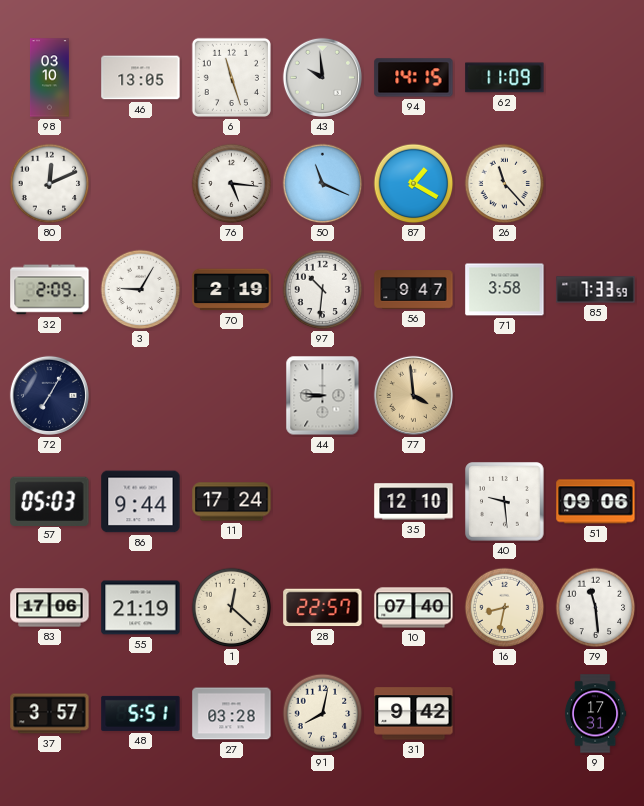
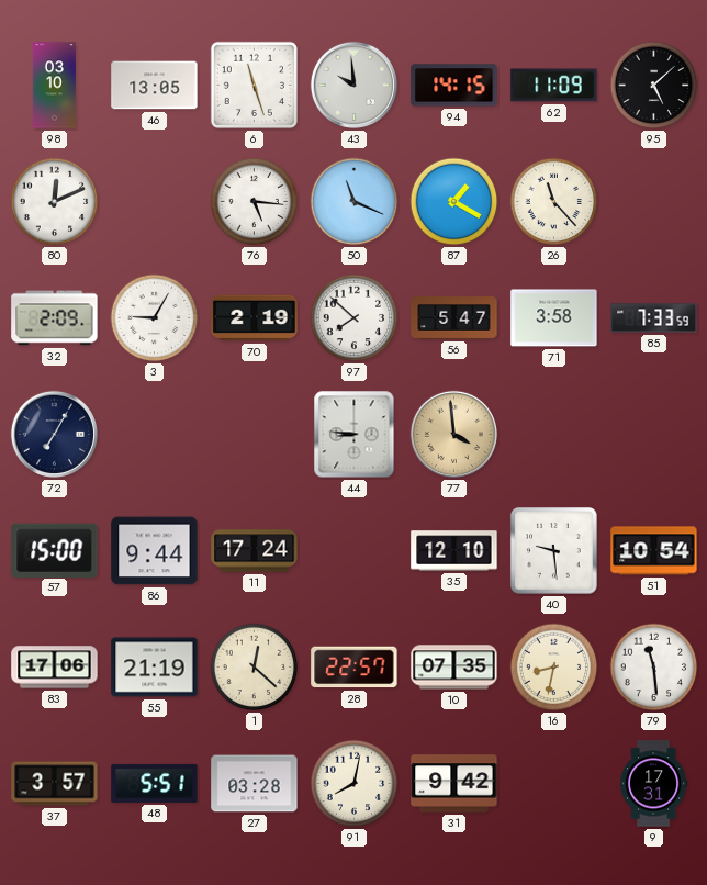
95: none -> 5:08 (654, 86)
97: 10:31 -> 7:52 (355, 318)
56: 9:47 -> 5:47 (454, 318)
57: 05:03 -> 15:00 (55, 550)
51: 09:06 -> 10:54 (654, 551)
10: 07:40 -> 07:35 (454, 668)
